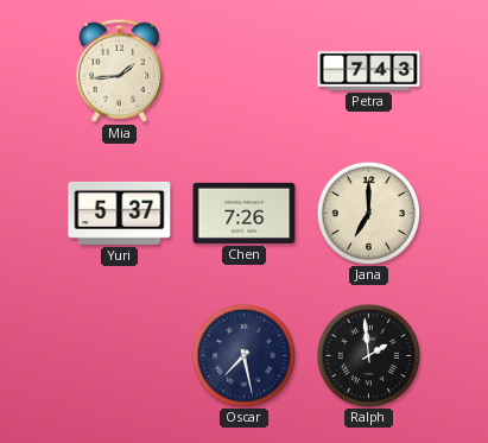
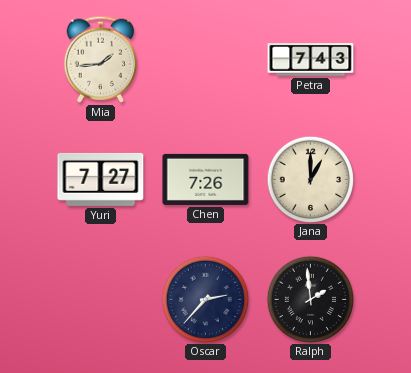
Yuri: 5:37 -> 7:27 (101, 179)
Jana: 7:00 -> 1:00 (310, 179)
Oscar: 7:28 -> 2:37 (205, 299)
